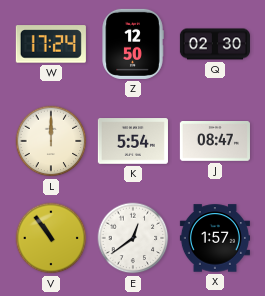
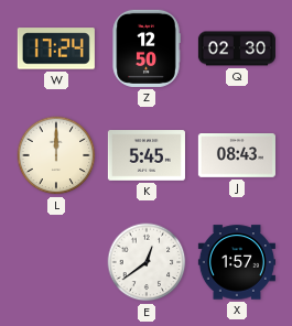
K: 5:54 -> 5:45 (147, 155)
J: 08:47 -> 08:43 (237, 156)
V: 10:54 -> none (51, 238)
